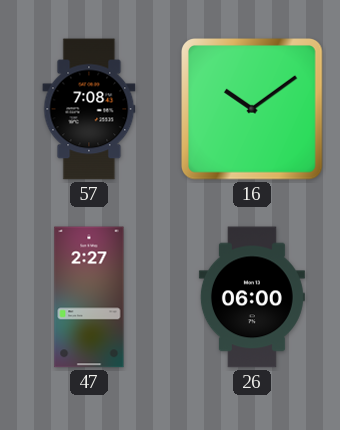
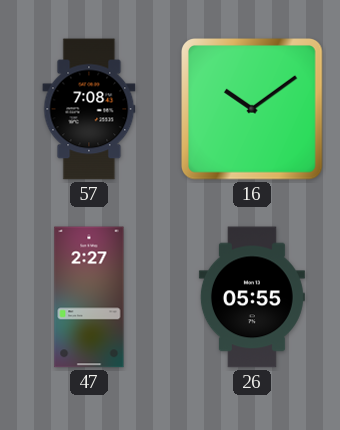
26: 06:00 -> 05:55 (252, 297)
